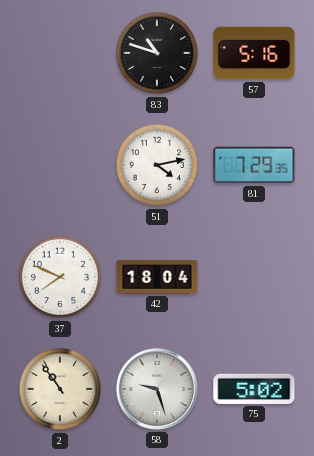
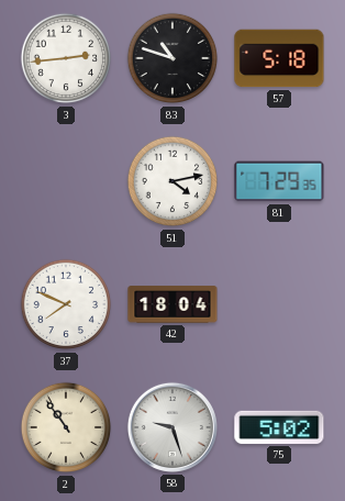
3: none -> 2:44 (66, 58)
57: 5:16 -> 5:18 (279, 58)
